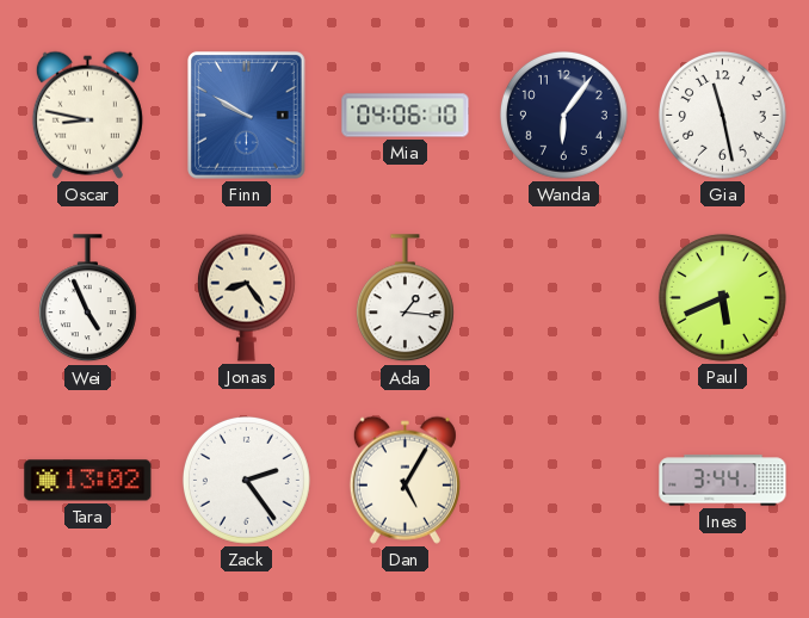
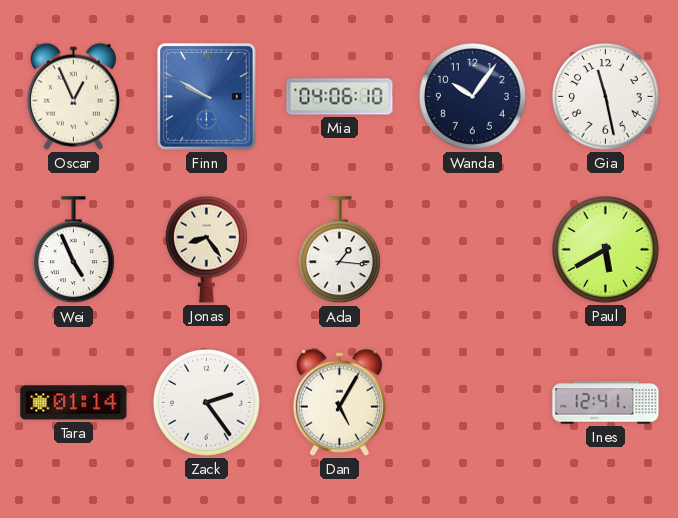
Oscar: 8:47 -> 12:56 (73, 96)
Wanda: 6:06 -> 10:06 (472, 96)
Paul: 5:41 -> 5:40 (605, 249)
Tara: 13:02 -> 01:14 (74, 403)
Ines: 3:44 -> 12:41 (606, 403)
